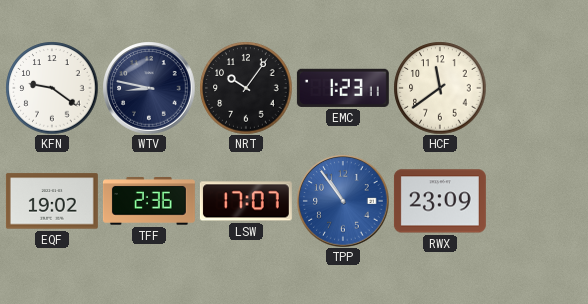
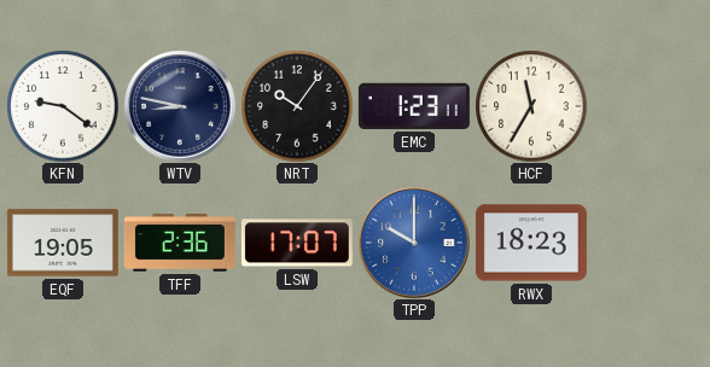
HCF: 11:39 -> 11:35 (531, 106)
EQF: 19:02 -> 19:05 (63, 243)
TPP: 10:54 -> 10:00 (414, 243)
RWX: 23:09 -> 18:23 (531, 243)
